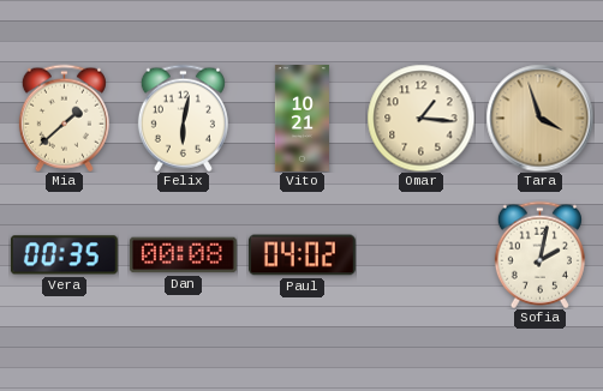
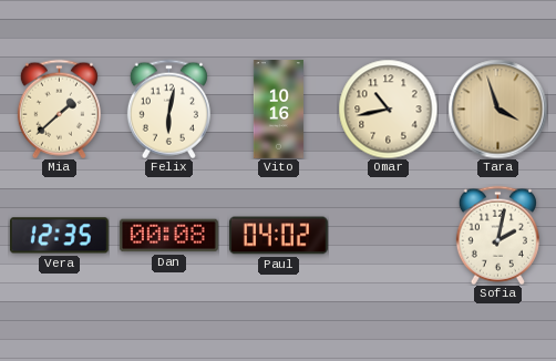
Vito: 10:21 -> 10:16 (278, 110)
Omar: 1:16 -> 10:43 (388, 109)
Vera: 00:35 -> 12:35 (59, 236)
